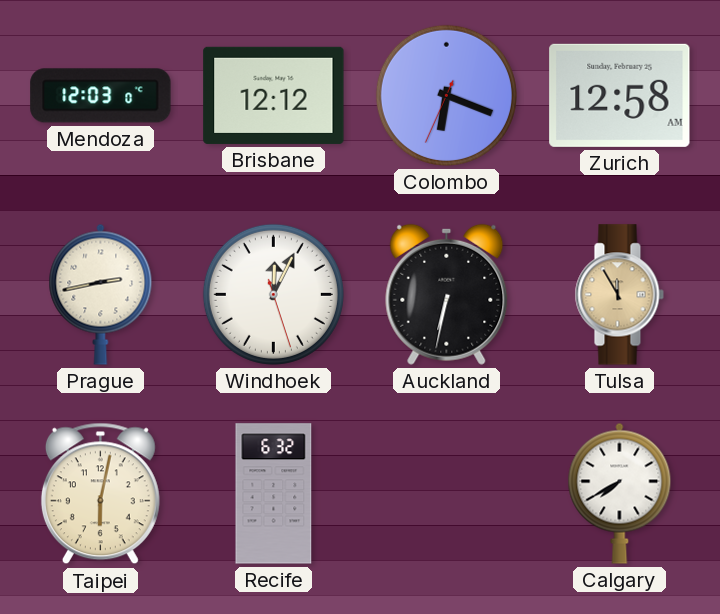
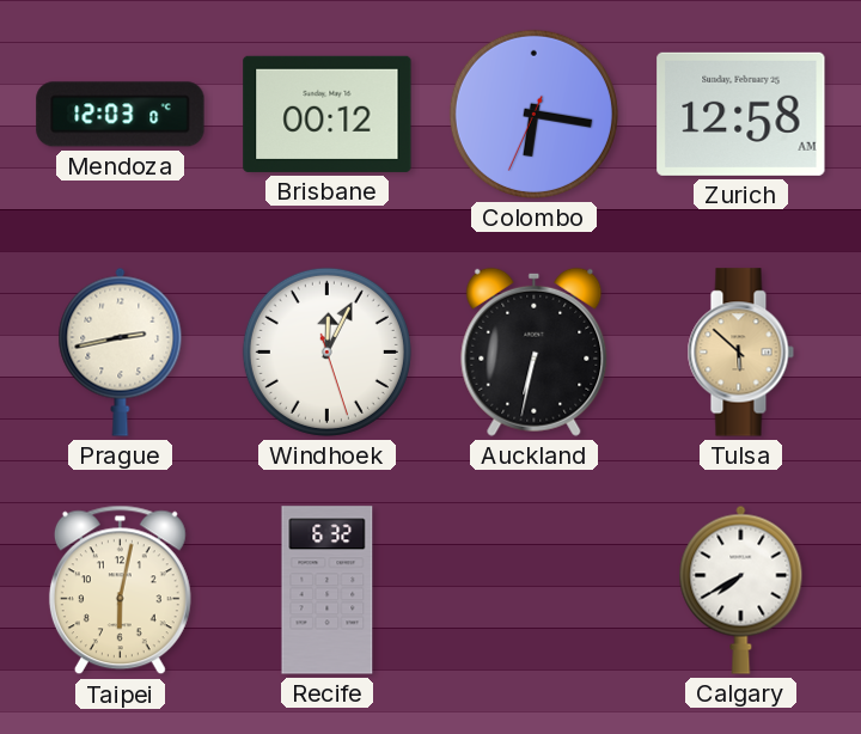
Brisbane: 12:12 -> 00:12 (328, 114)
Colombo: 6:18 -> 6:16 (533, 114)
Tulsa: 11:55 -> 5:52 (740, 353)
